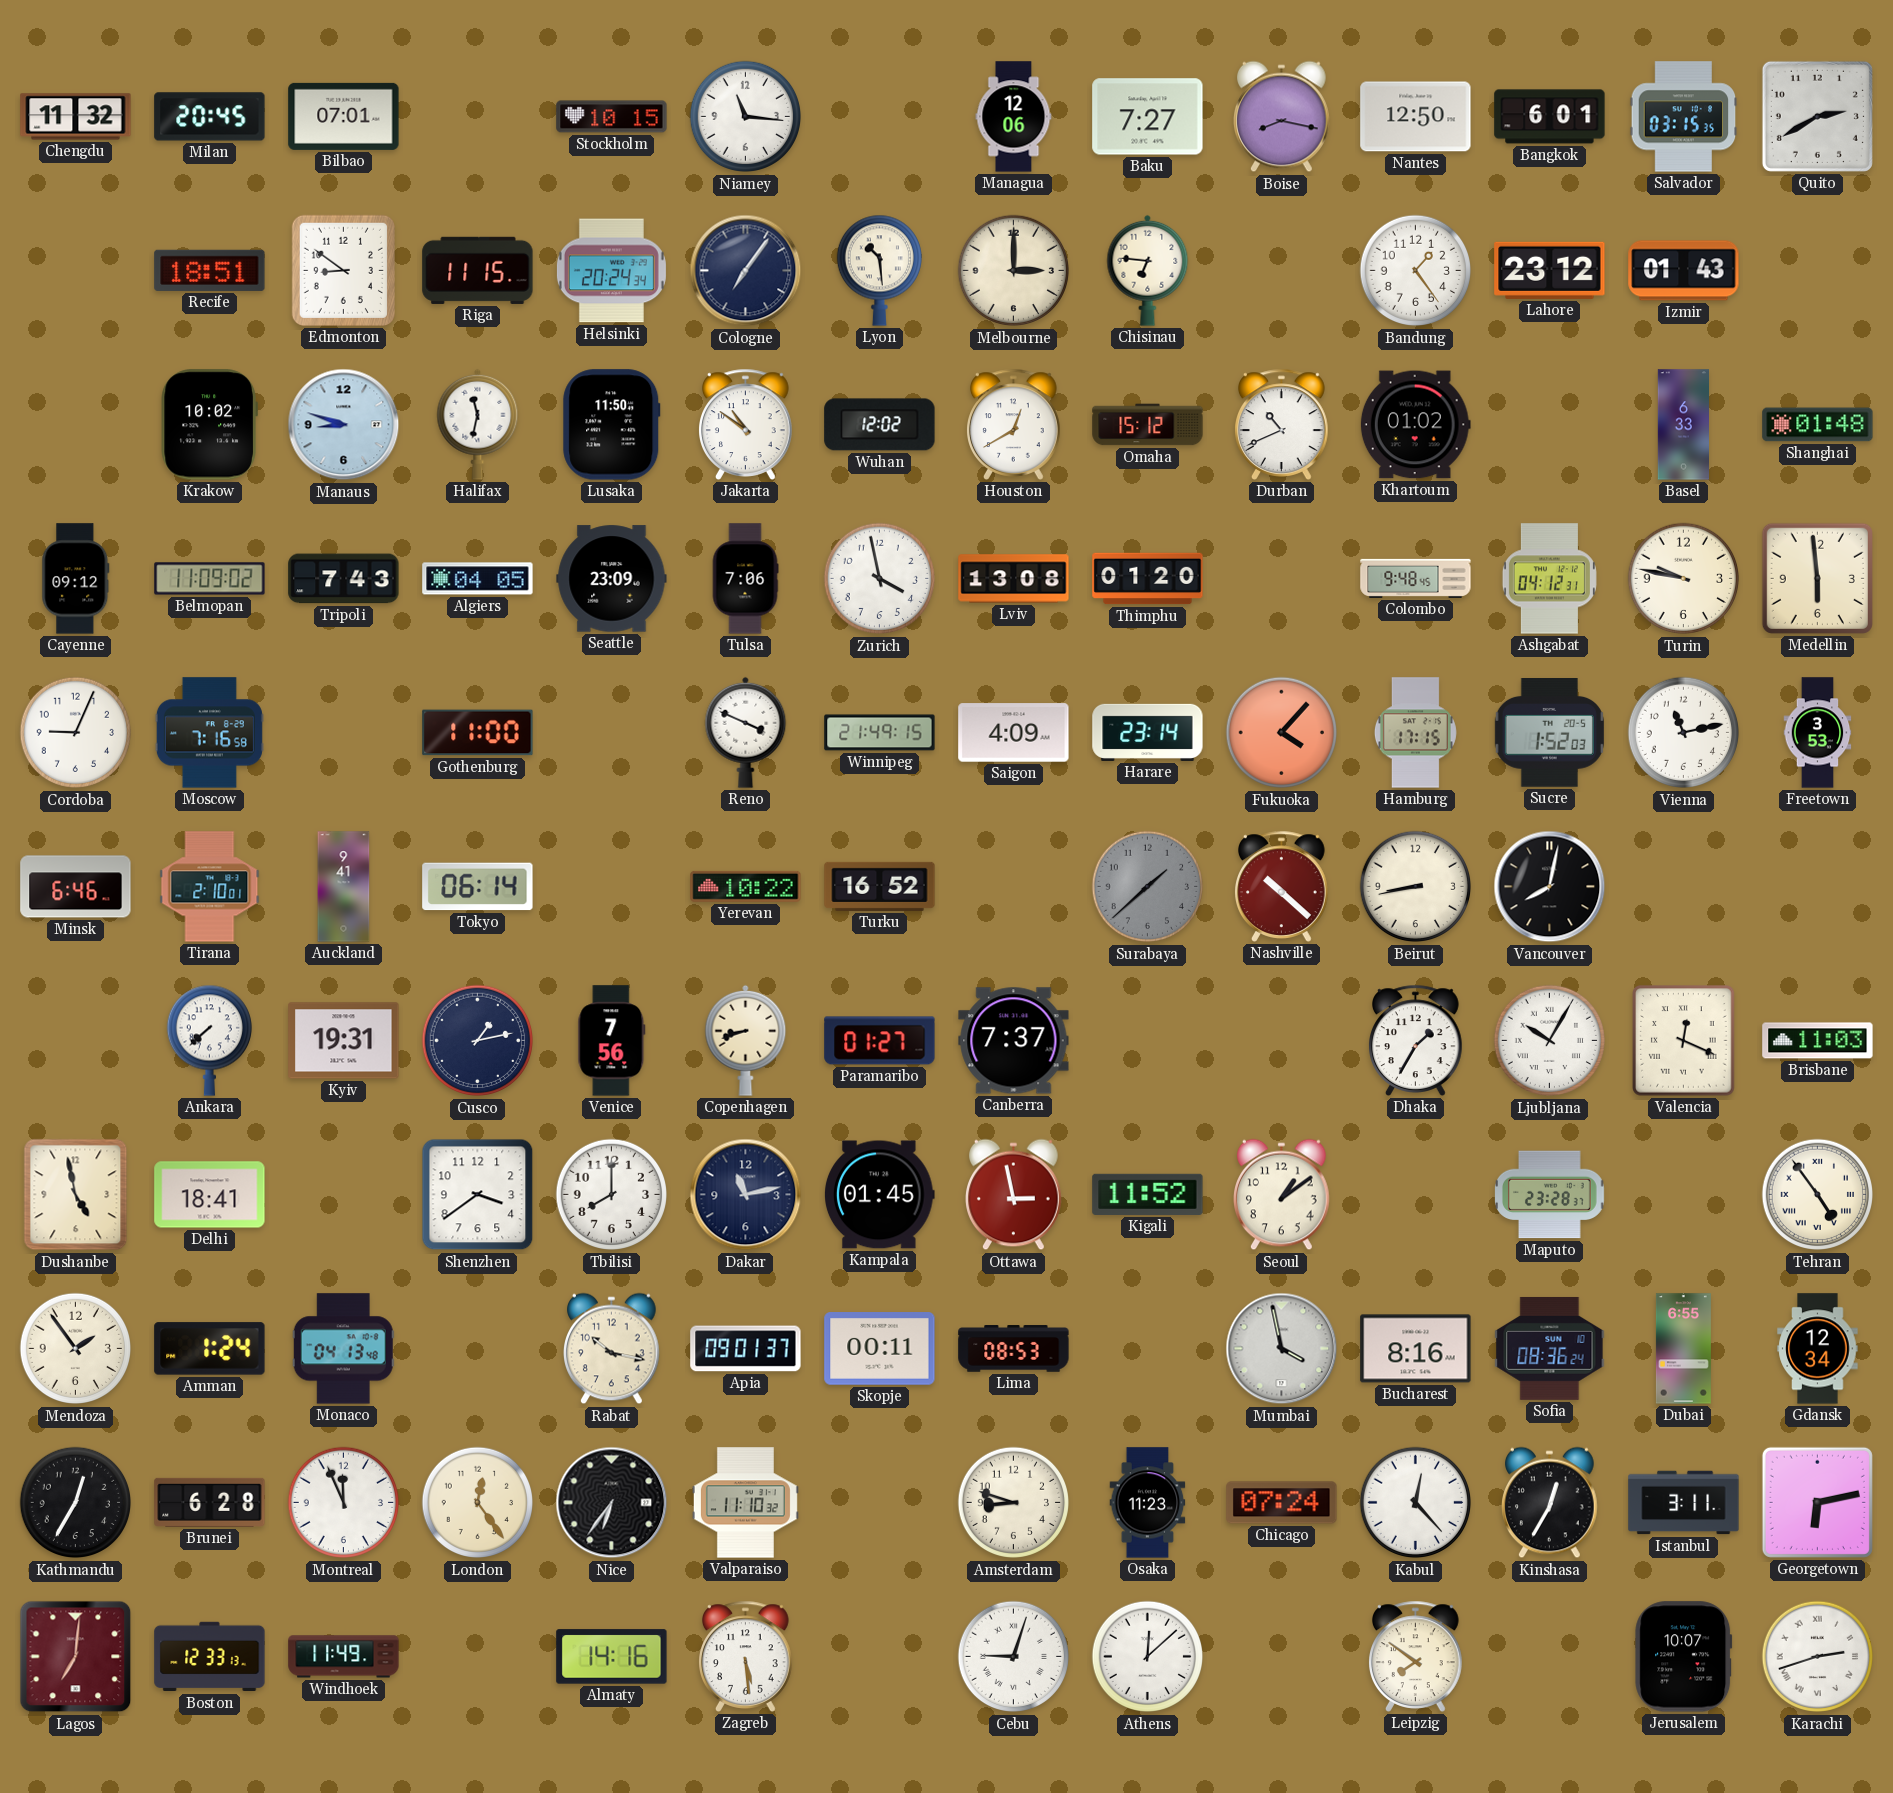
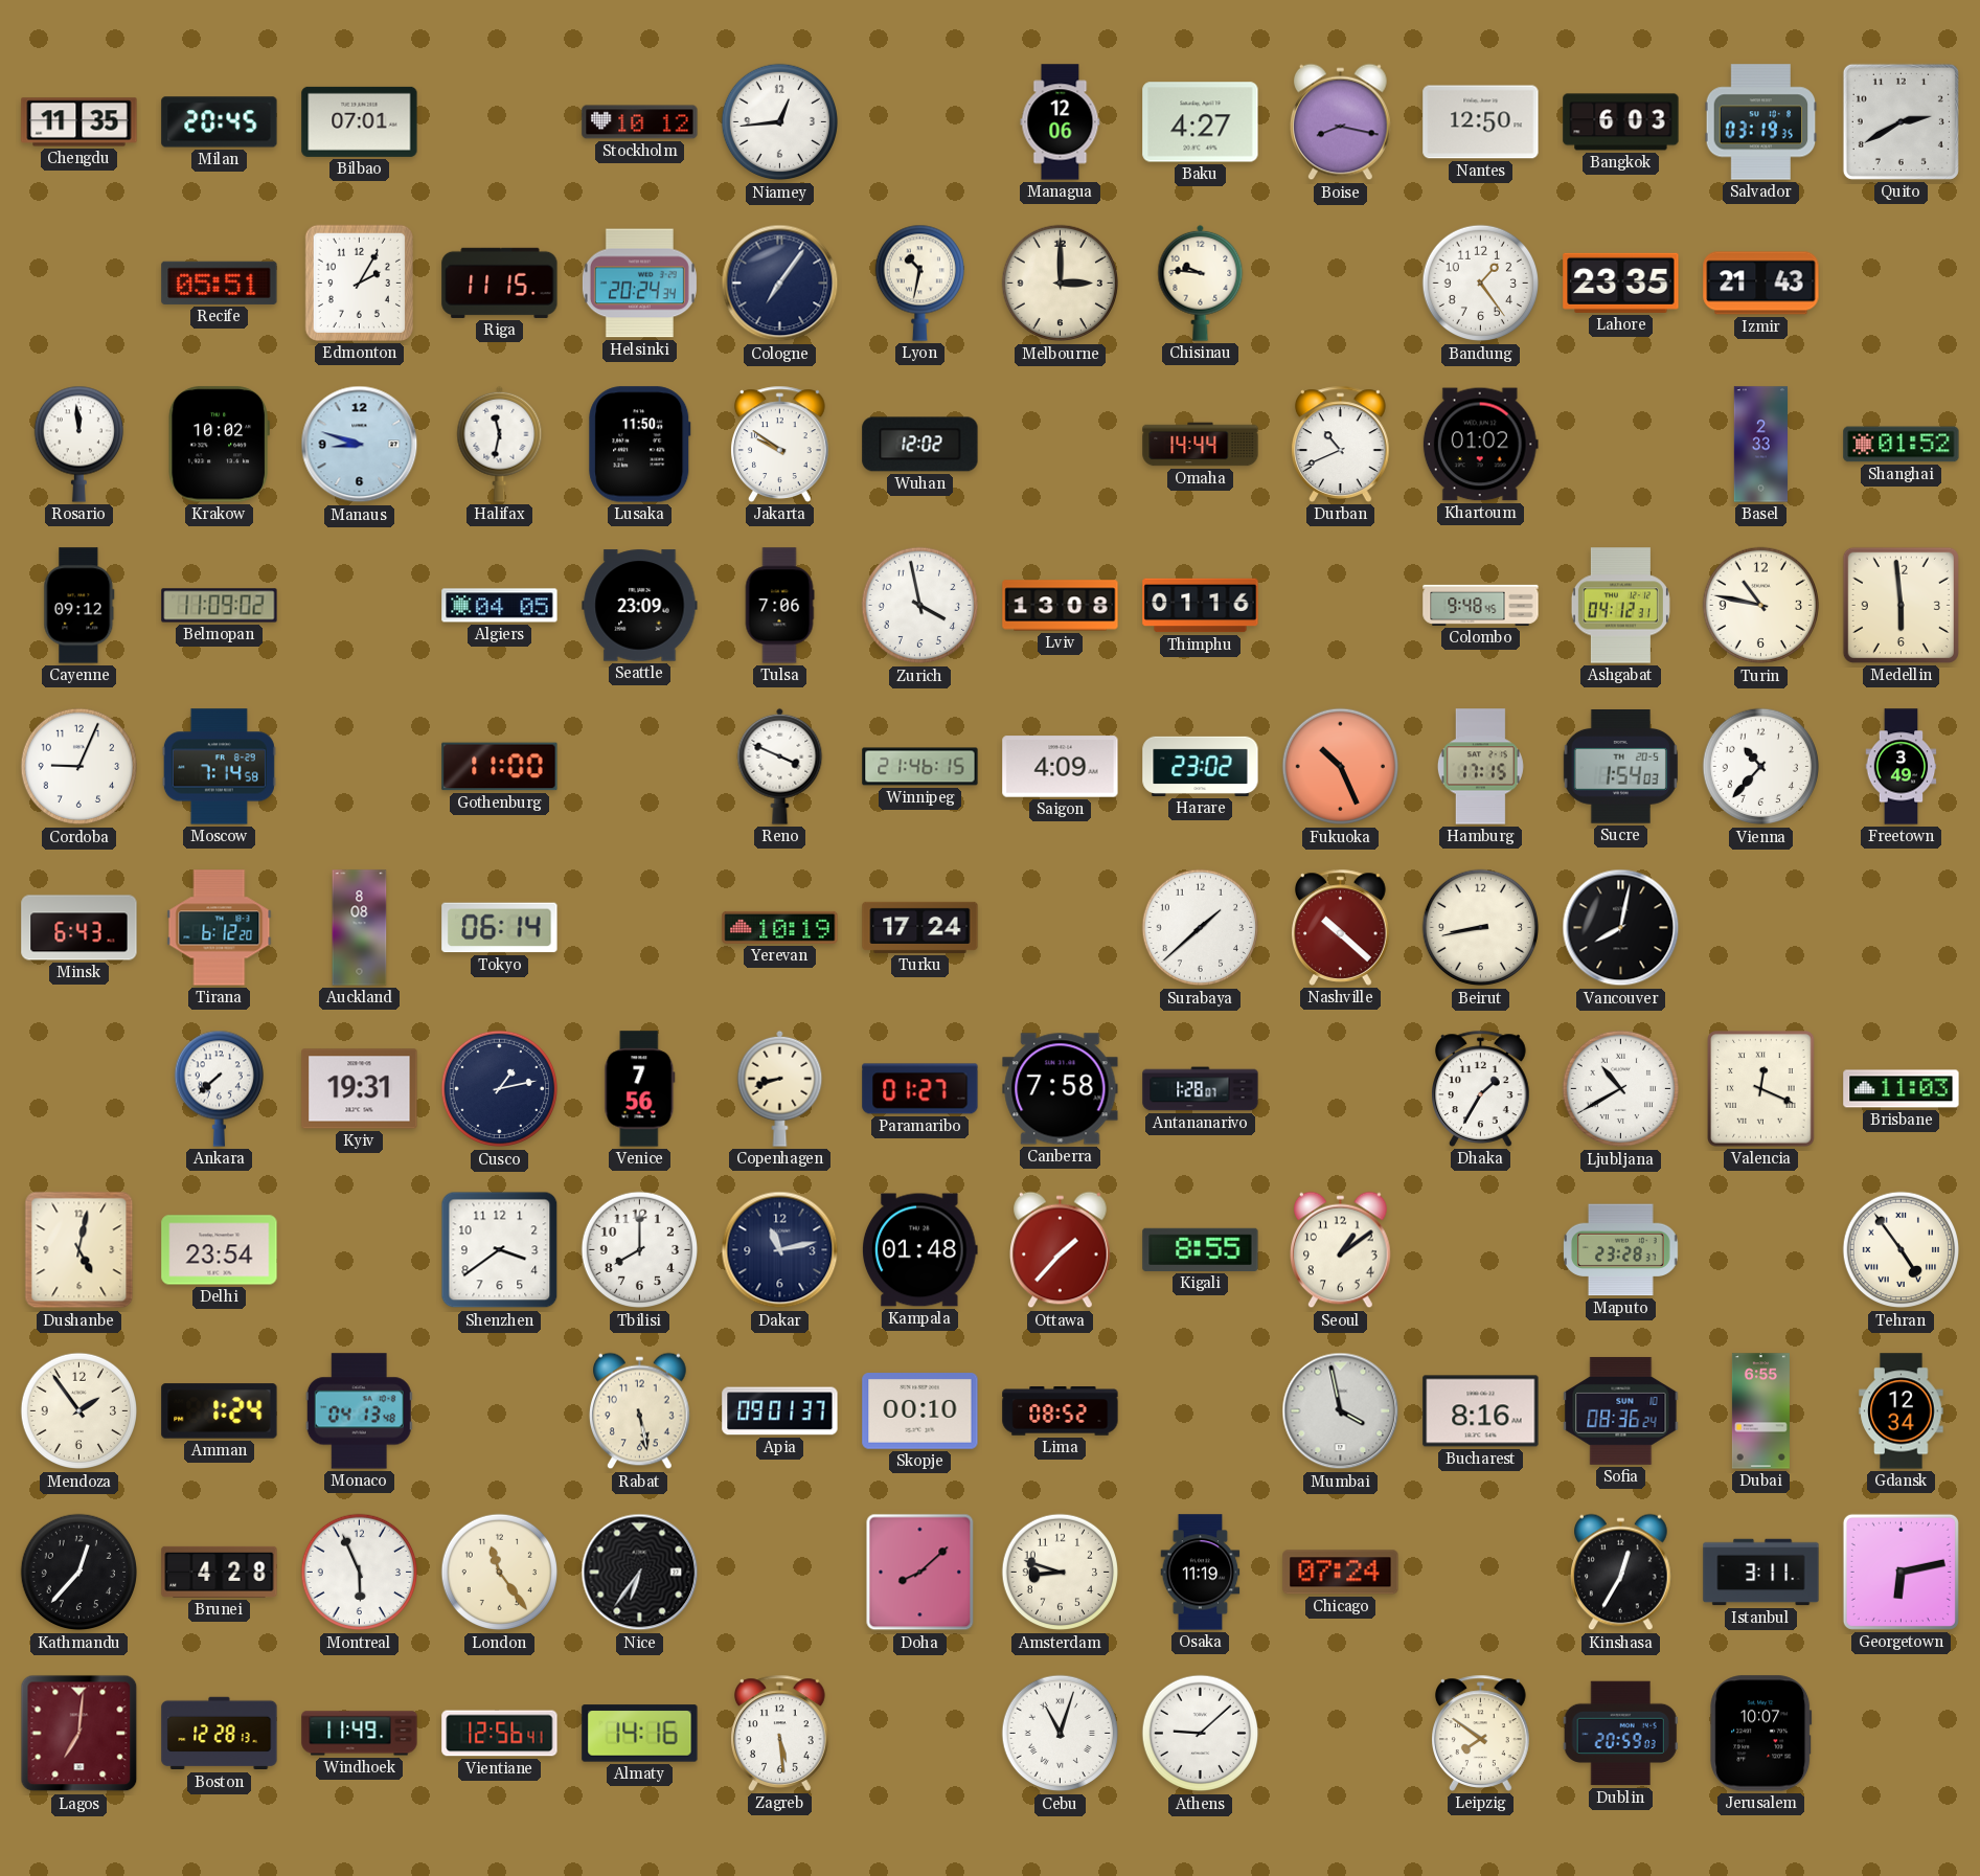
Chengdu: 11:32 -> 11:35 (79, 122)
Stockholm: 10:15 -> 10:12 (640, 122)
Niamey: 11:16 -> 12:44 (780, 122)
Baku: 7:27 -> 4:27 (1201, 122)
Bangkok: 6:01 -> 6:03 (1621, 122)
Salvador: 03:15 -> 03:19 (1761, 122)
Recife: 18:51 -> 05:51 (220, 282)
Edmonton: 8:51 -> 2:05 (359, 282)
Lyon: 10:29 -> 10:32 (919, 282)
Chisinau: 6:46 -> 9:46 (1201, 282)
Lahore: 23:12 -> 23:35 (1621, 282)
Izmir: 01:43 -> 21:43 (1761, 284)
Rosario: none -> 11:59 (78, 444)
Jakarta: 10:51 -> 9:51 (780, 444)
Houston: 12:40 -> none (1014, 424)
Omaha: 15:12 -> 14:44 (1201, 445)
Basel: 6:33 -> 2:33 (1760, 445)
Shanghai: 01:48 -> 01:52 (1902, 445)
Tripoli: 7:43 -> none (344, 579)
Thimphu: 01:20 -> 01:16 (1201, 606)
Turin: 9:47 -> 10:47 (1761, 606)
Moscow: 7:16 -> 7:14 (219, 767)
Winnipeg: 21:49 -> 21:46 (920, 767)
Harare: 23:14 -> 23:02 (1201, 766)
Fukuoka: 4:07 -> 10:26 (1341, 767)
Sucre: 1:52 -> 1:54 (1620, 767)
Vienna: 11:13 -> 10:37 (1761, 767)
Freetown: 3:53 -> 3:49 (1902, 767)
Minsk: 6:46 -> 6:43 (79, 928)
Tirana: 2:10 -> 6:12 (220, 928)
Auckland: 9:41 -> 8:08 (360, 928)
Yerevan: 10:22 -> 10:19 (780, 927)
Turku: 16:52 -> 17:24 (920, 927)
Surabaya dial: grey -> white (1201, 928)
Canberra: 7:37 -> 7:58 (1061, 1089)
Antananarivo: none -> 1:28 (1201, 1089)
Ljubljana: 10:05 -> 10:40 (1621, 1089)
Dushanbe: 4:58 -> 5:02 (79, 1250)
Delhi: 18:41 -> 23:54 (220, 1250)
Kampala: 01:45 -> 01:48 (920, 1250)
Ottawa: 2:58 -> 1:37 (1061, 1250)
Kigali: 11:52 -> 8:55 (1201, 1249)
Rabat: 10:17 -> 5:28 (640, 1411)
Skopje: 00:11 -> 00:10 (920, 1411)
Lima: 08:53 -> 08:52 (1061, 1411)
Kathmandu: 12:35 -> 12:37 (79, 1573)
Brunei: 6:28 -> 4:28 (220, 1572)
Montreal: 11:56 -> 5:56 (360, 1573)
London: 12:24 -> 11:24 (500, 1573)
Valparaiso: 11:10 -> none (745, 1503)
Doha: none -> 8:08 (920, 1573)
Osaka: 11:23 -> 11:19 (1201, 1573)
Kabul: 12:23 -> none (1416, 1503)
Boston: 12:33 -> 12:28 (220, 1734)
Vientiane: none -> 12:56 (500, 1734)
Cebu: 9:03 -> 11:03 (1061, 1734)
Athens: 12:08 -> 9:08 (1201, 1734)
Dublin: none -> 20:59 (1620, 1734)
Karachi: 2:42 -> none (1818, 1657)
